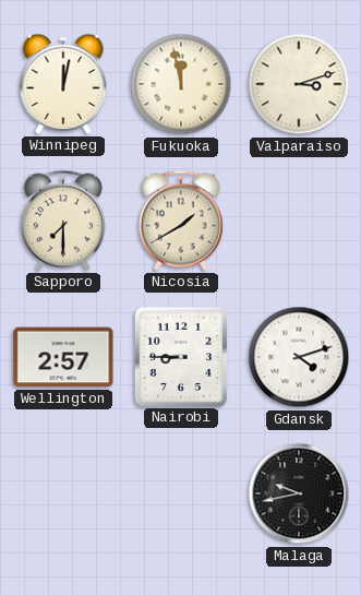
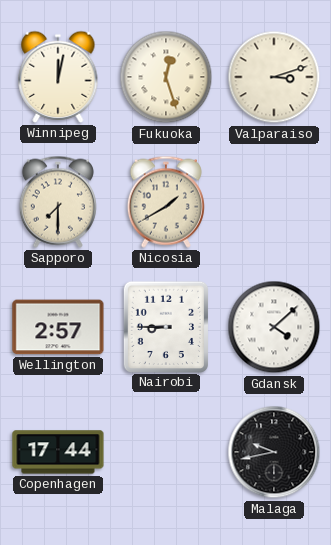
Fukuoka: 11:58 -> 12:27 (166, 77)
Gdansk: 4:12 -> 4:08 (274, 327)
Copenhagen: none -> 17:44 (58, 452)
